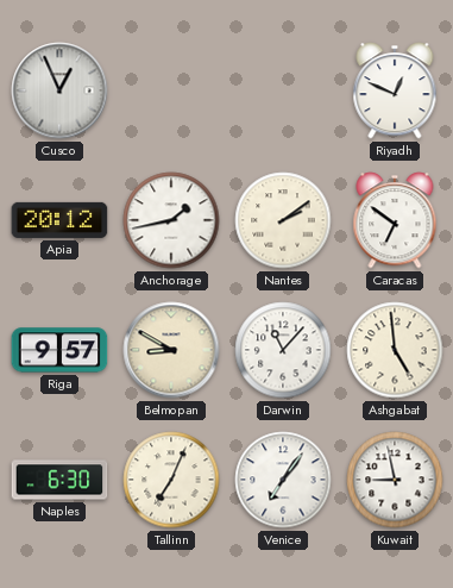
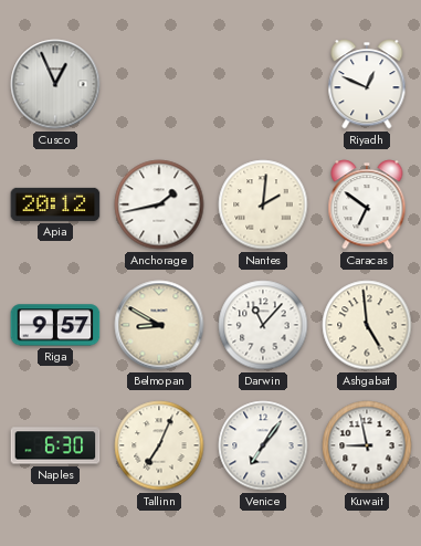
Nantes: 2:09 -> 2:01 (263, 204)
